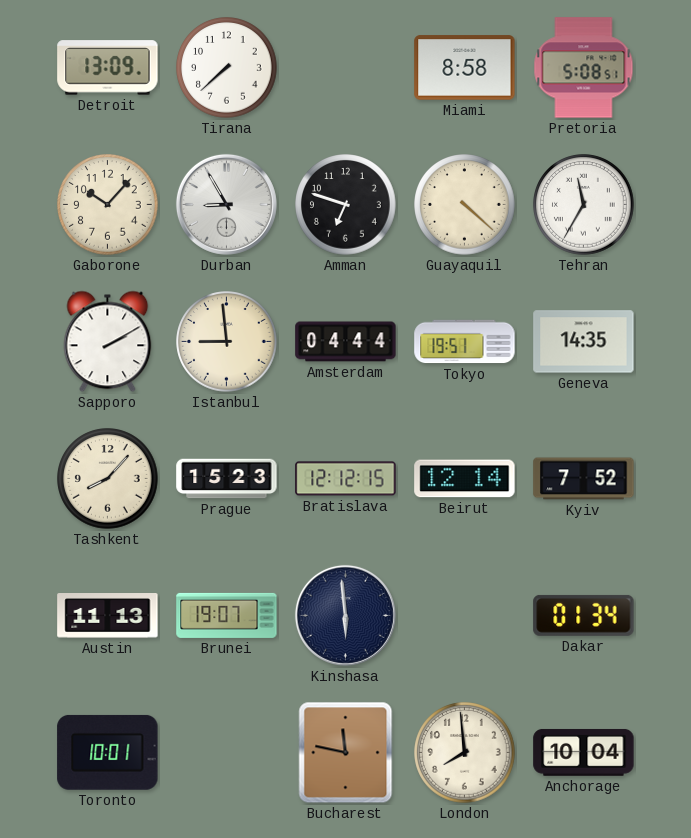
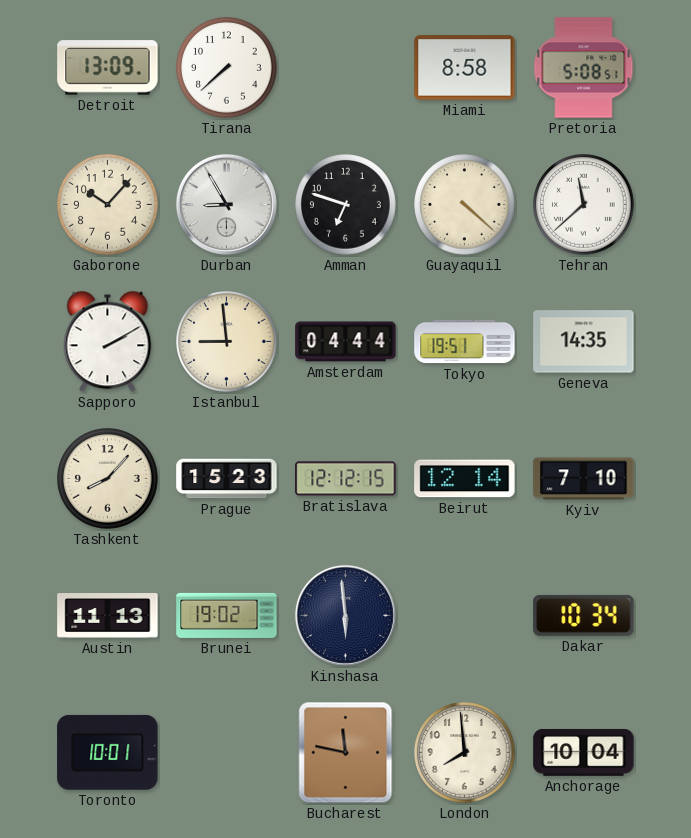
Tehran: 11:35 -> 11:38 (584, 205)
Kyiv: 7:52 -> 7:10 (584, 479)
Brunei: 19:07 -> 19:02 (227, 615)
Dakar: 01:34 -> 10:34 (584, 615)
